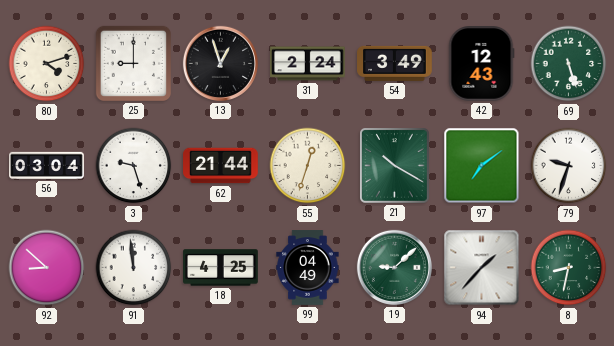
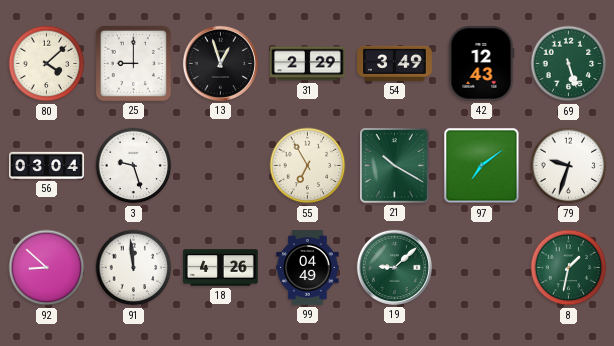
80: 4:12 -> 4:08 (47, 64)
31: 2:24 -> 2:29 (308, 64)
62: 21:44 -> none (221, 166)
55: 12:33 -> 6:55 (308, 166)
18: 4:25 -> 4:26 (221, 268)
94: 1:37 -> none (482, 268)
8: 8:32 -> 1:32 (569, 268)
